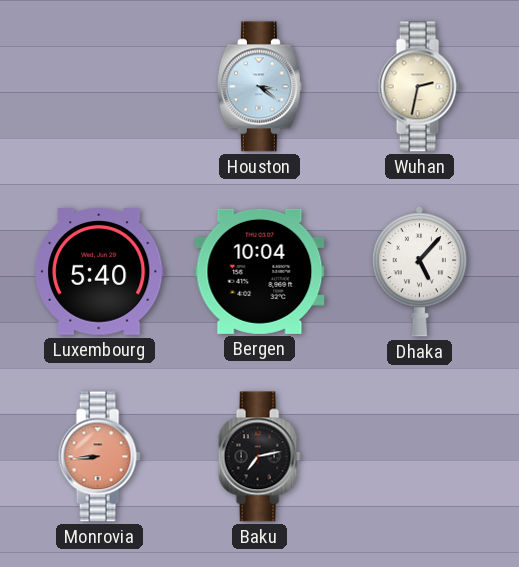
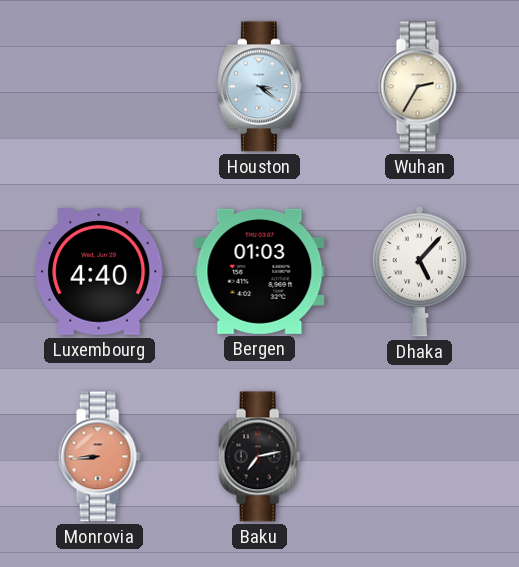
Wuhan: 2:32 -> 2:35 (419, 87)
Luxembourg: 5:40 -> 4:40 (100, 272)
Bergen: 10:04 -> 01:03 (260, 271)
